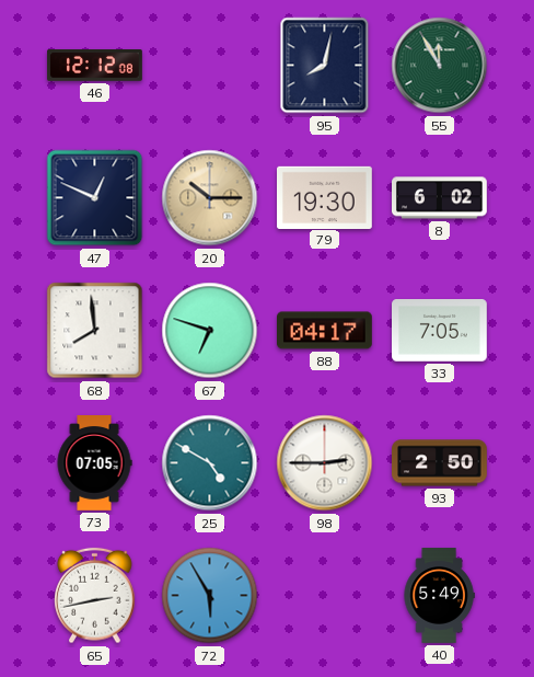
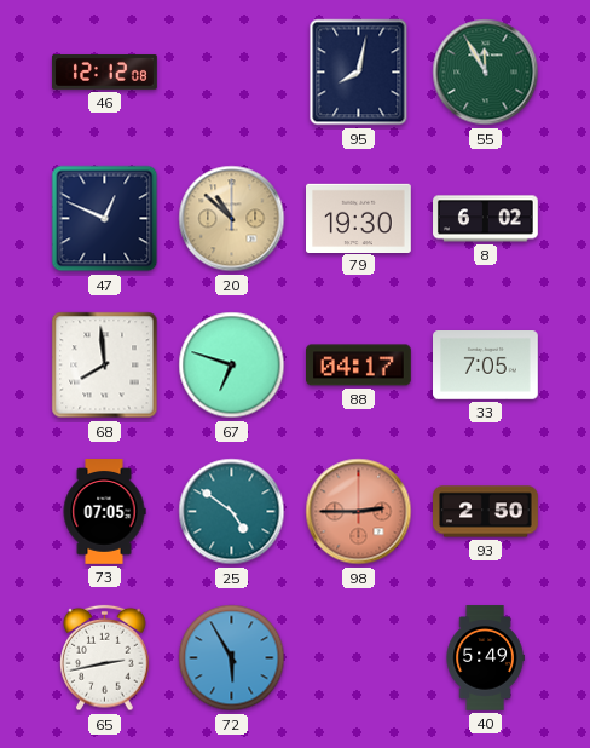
20: 10:15 -> 10:52 (232, 219)
25: 4:50 -> 4:51 (232, 512)
98 dial: white -> salmon (359, 512)
